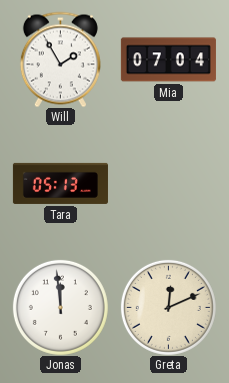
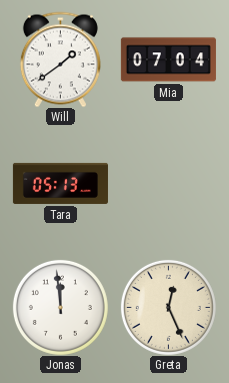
Will: 1:55 -> 1:39 (60, 59)
Greta: 12:11 -> 12:26 (168, 307)
